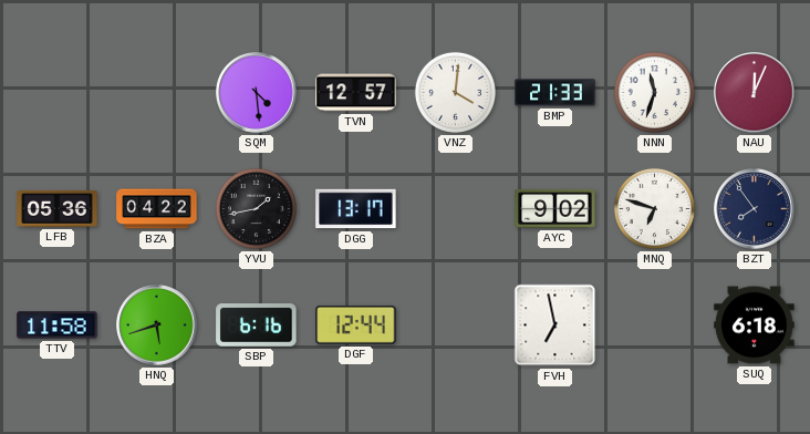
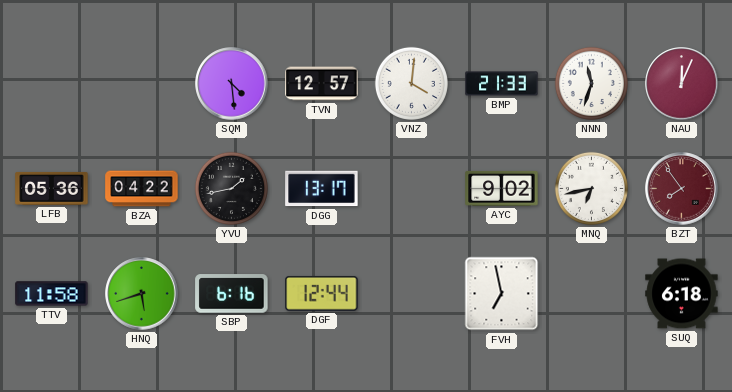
MNQ: 6:48 -> 6:43 (591, 188)
BZT dial: navy -> burgundy (682, 189)
